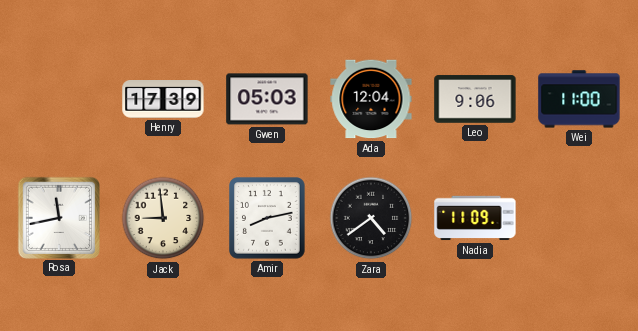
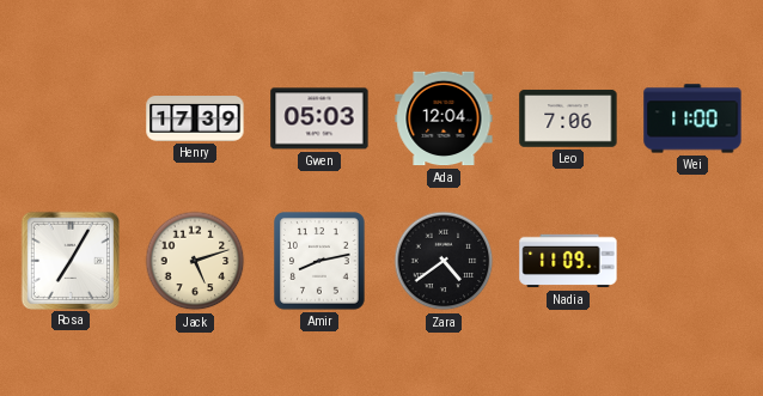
Leo: 9:06 -> 7:06 (568, 118)
Rosa: 11:43 -> 7:05 (69, 260)
Jack: 8:59 -> 5:12 (195, 261)
